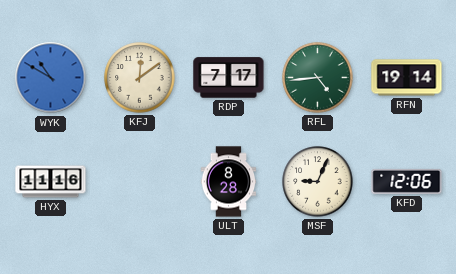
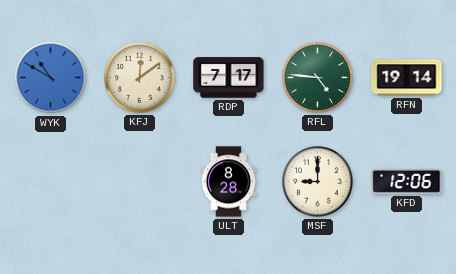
RFL: 4:44 -> 4:46 (318, 78)
HYX: 11:16 -> none (51, 182)
MSF: 9:04 -> 9:00 (318, 182)
